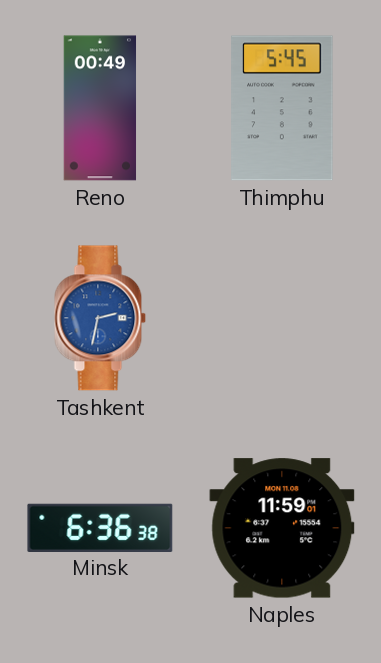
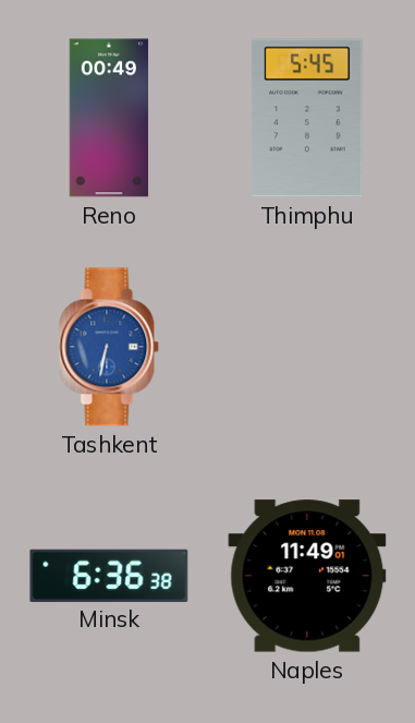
Tashkent: 2:32 -> 6:32 (109, 347)
Naples: 11:59 -> 11:49 (307, 576)
